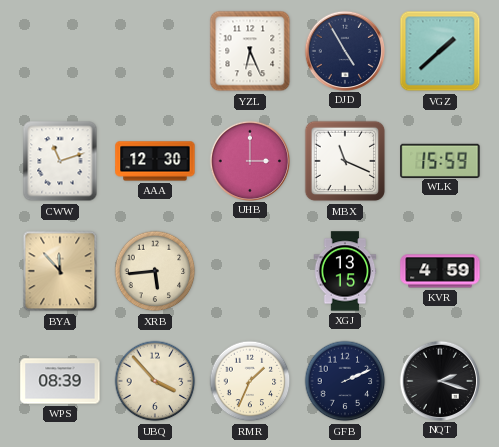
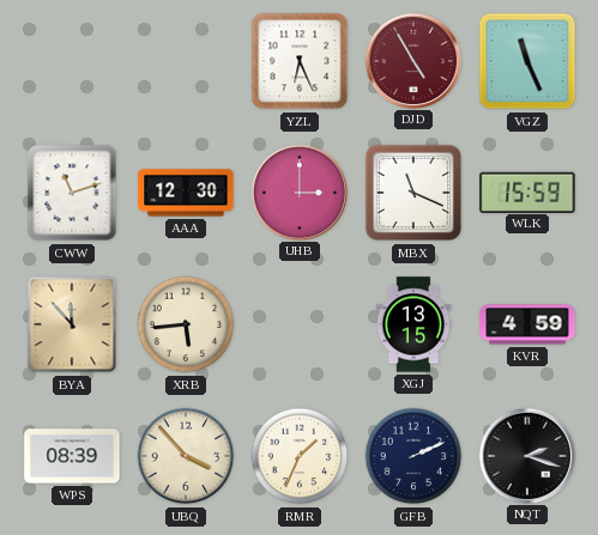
DJD dial: navy -> burgundy (412, 60)
VGZ: 1:38 -> 11:26 (527, 61)
